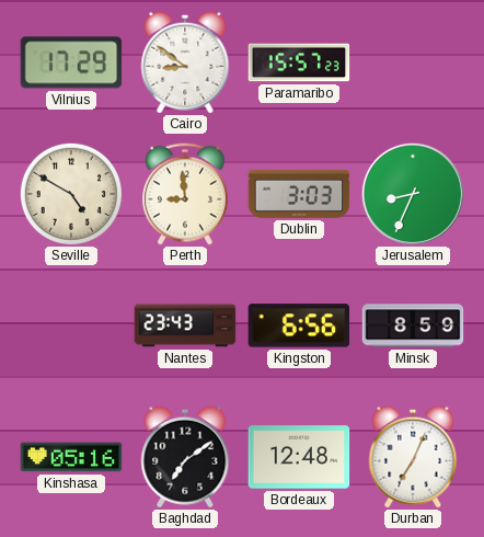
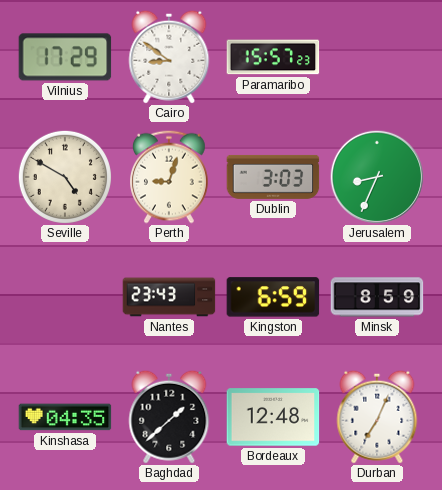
Perth: 8:59 -> 9:03 (170, 177)
Kingston: 6:56 -> 6:59 (273, 297)
Kinshasa: 05:16 -> 04:35 (65, 417)
Baghdad: 7:09 -> 1:38 (169, 417)
